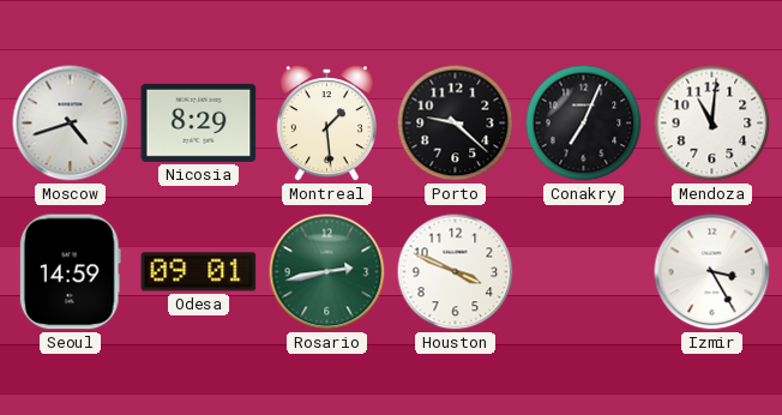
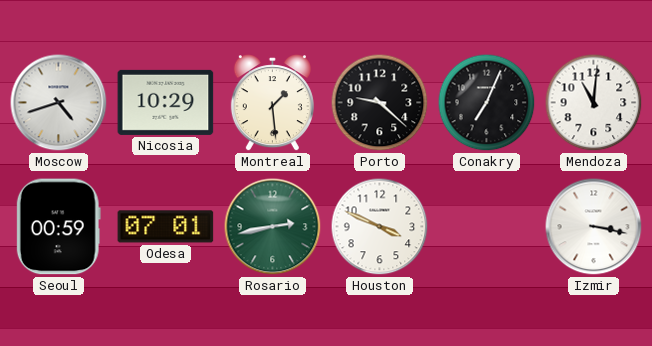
Nicosia: 8:29 -> 10:29 (166, 102)
Seoul: 14:59 -> 00:59 (58, 227)
Odesa: 09:01 -> 07:01 (166, 227)
Izmir: 3:25 -> 3:17 (594, 227)
